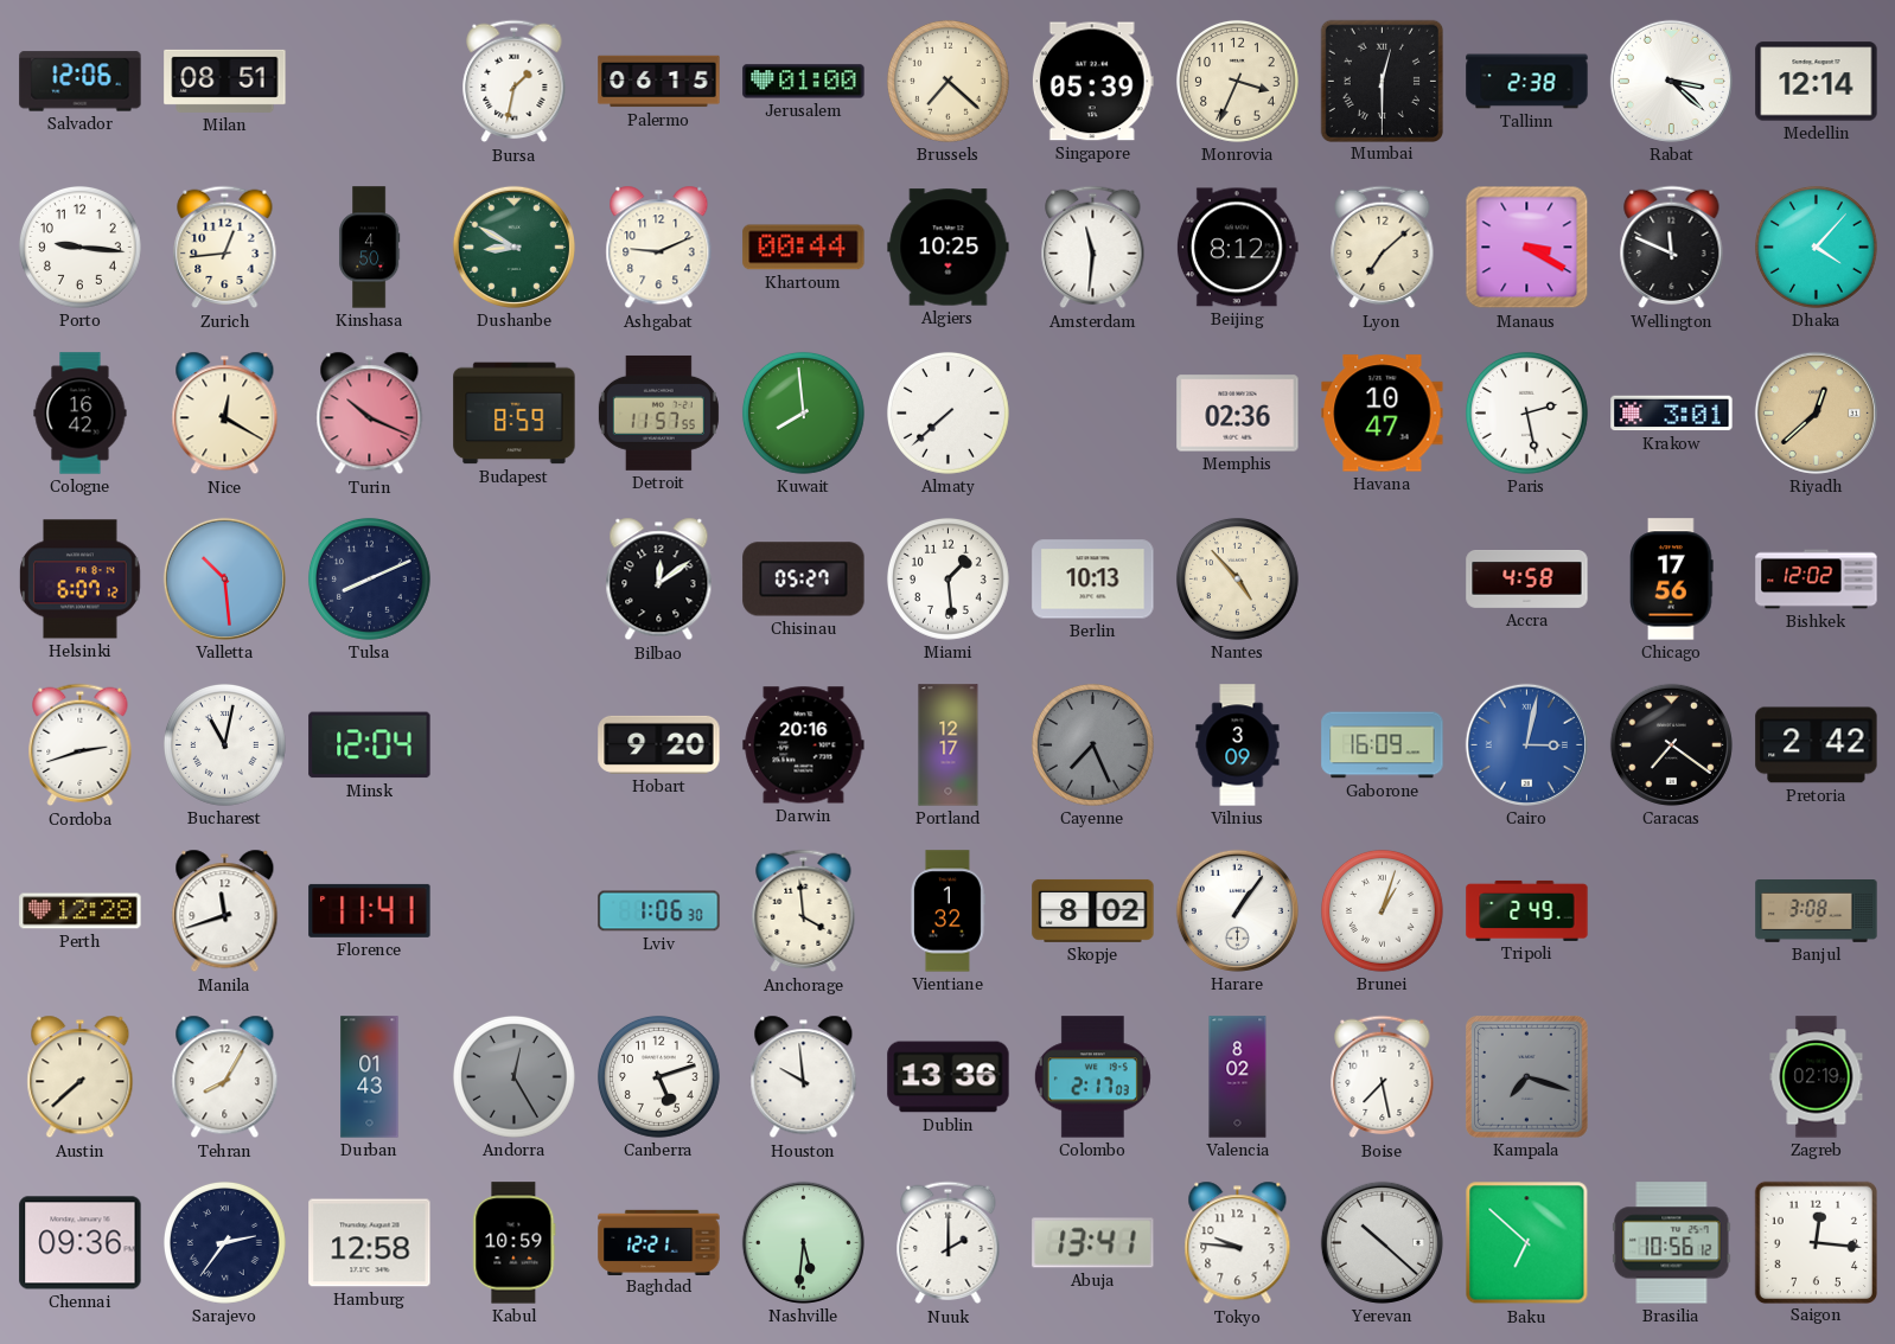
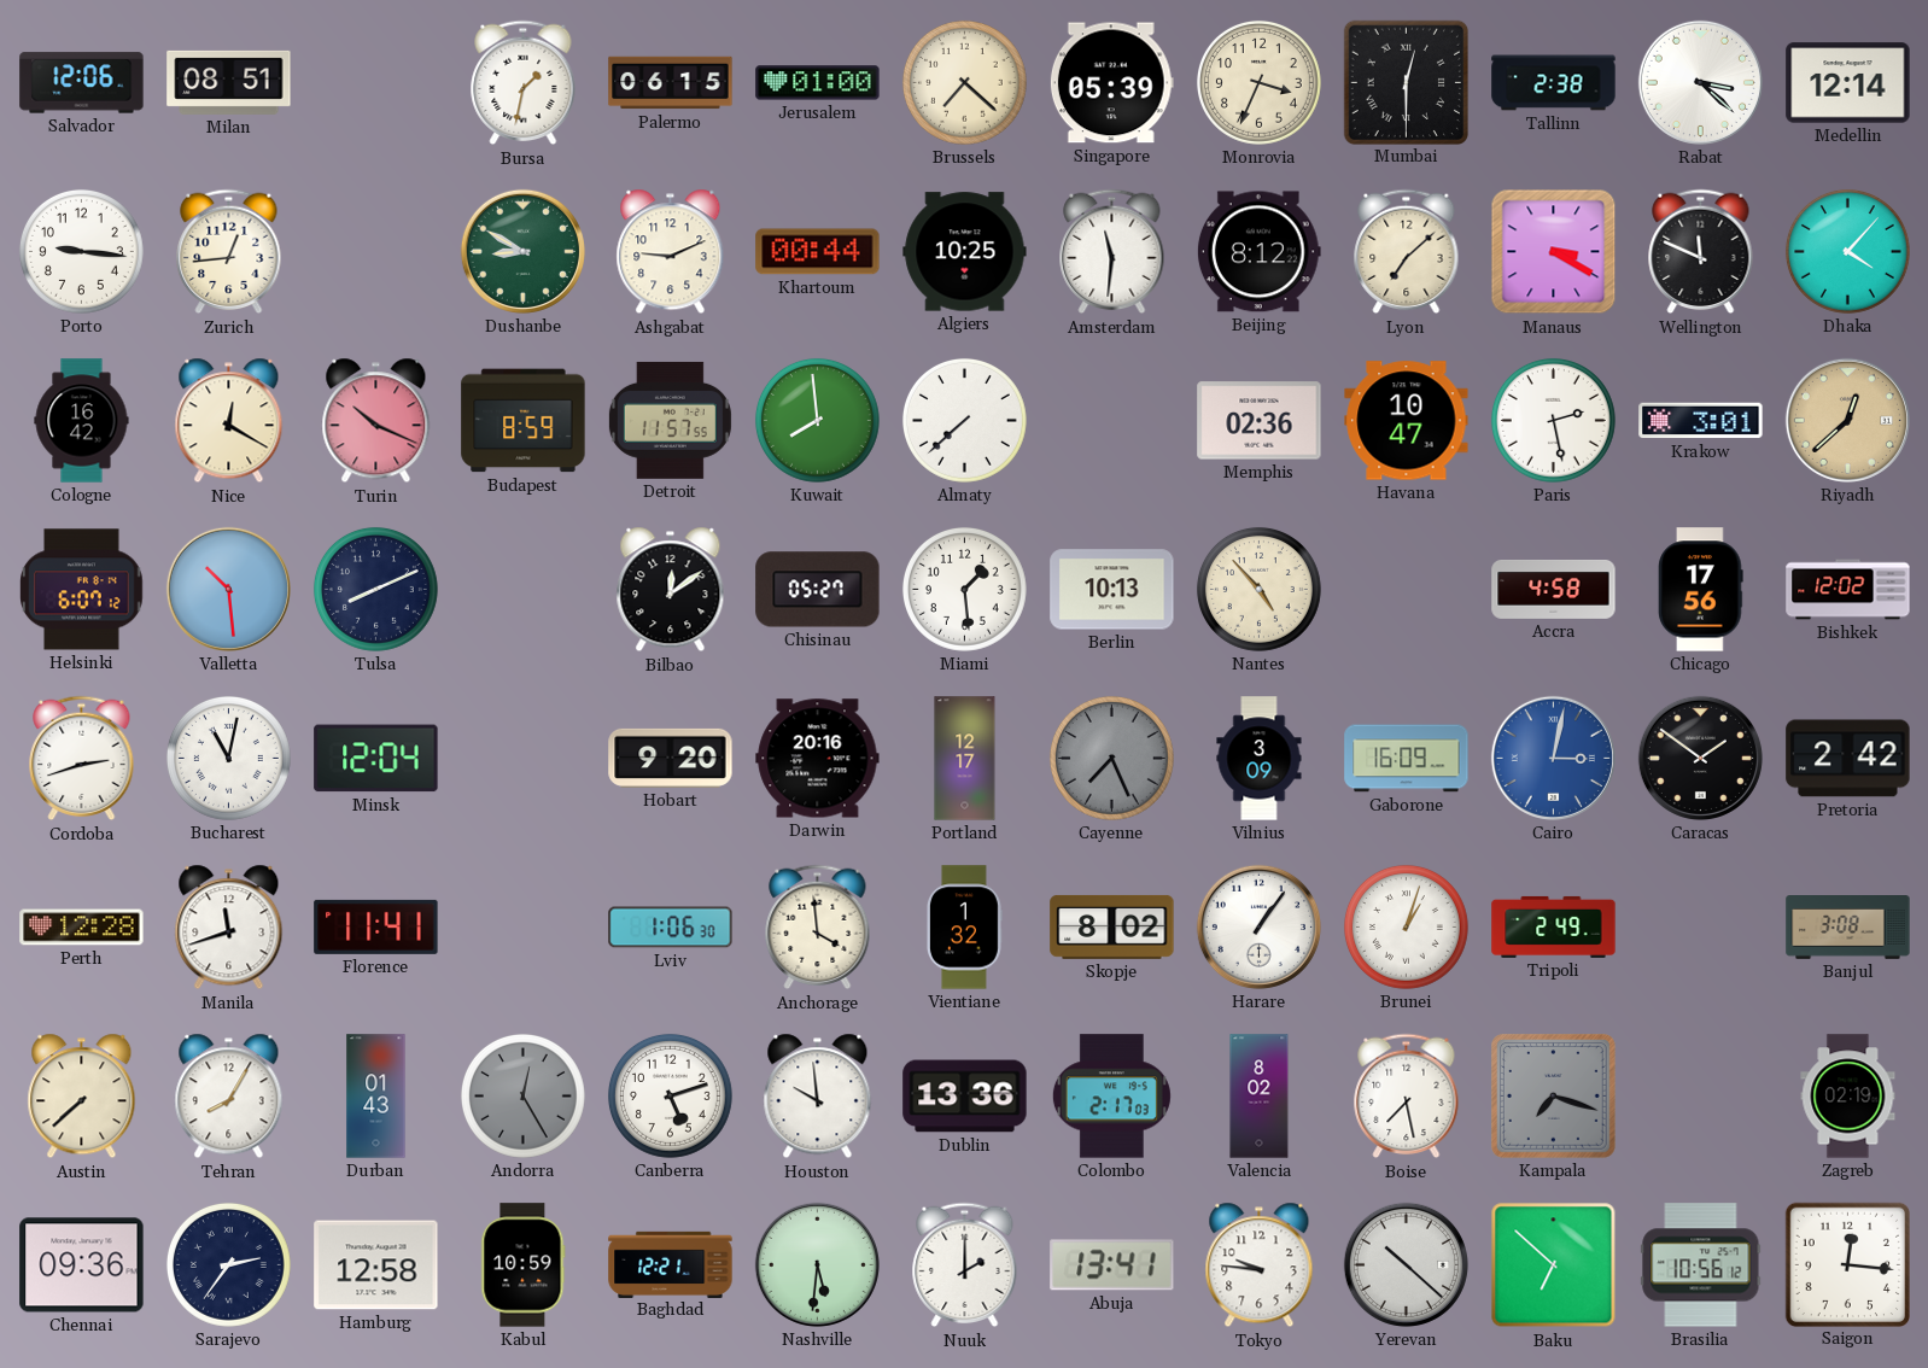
Kinshasa: 4:50 -> none (369, 248)
Caracas: 7:21 -> 1:51 (1700, 758)
